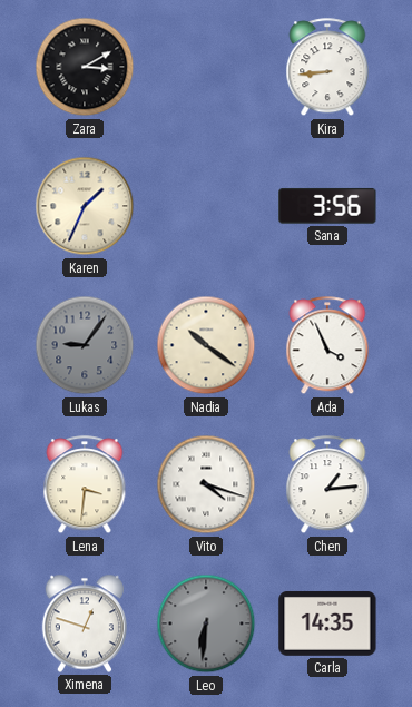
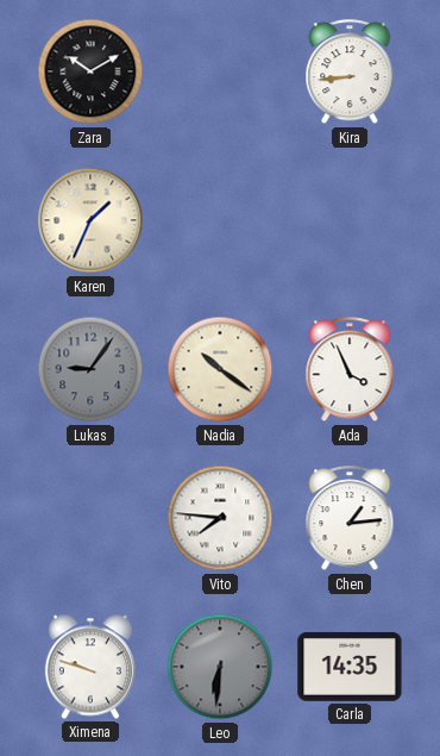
Zara: 3:10 -> 10:10 (90, 71)
Sana: 3:56 -> none (327, 206)
Lena: 3:31 -> none (85, 485)
Vito: 4:18 -> 7:46 (220, 518)
Ximena: 12:48 -> 9:48 (89, 667)
